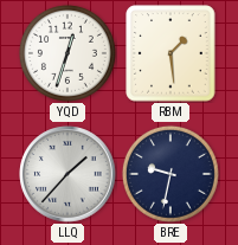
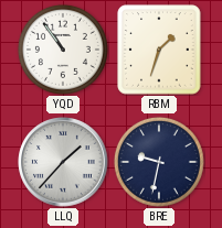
YQD: 12:33 -> 10:54 (63, 50)
RBM: 1:29 -> 1:33 (159, 50)
